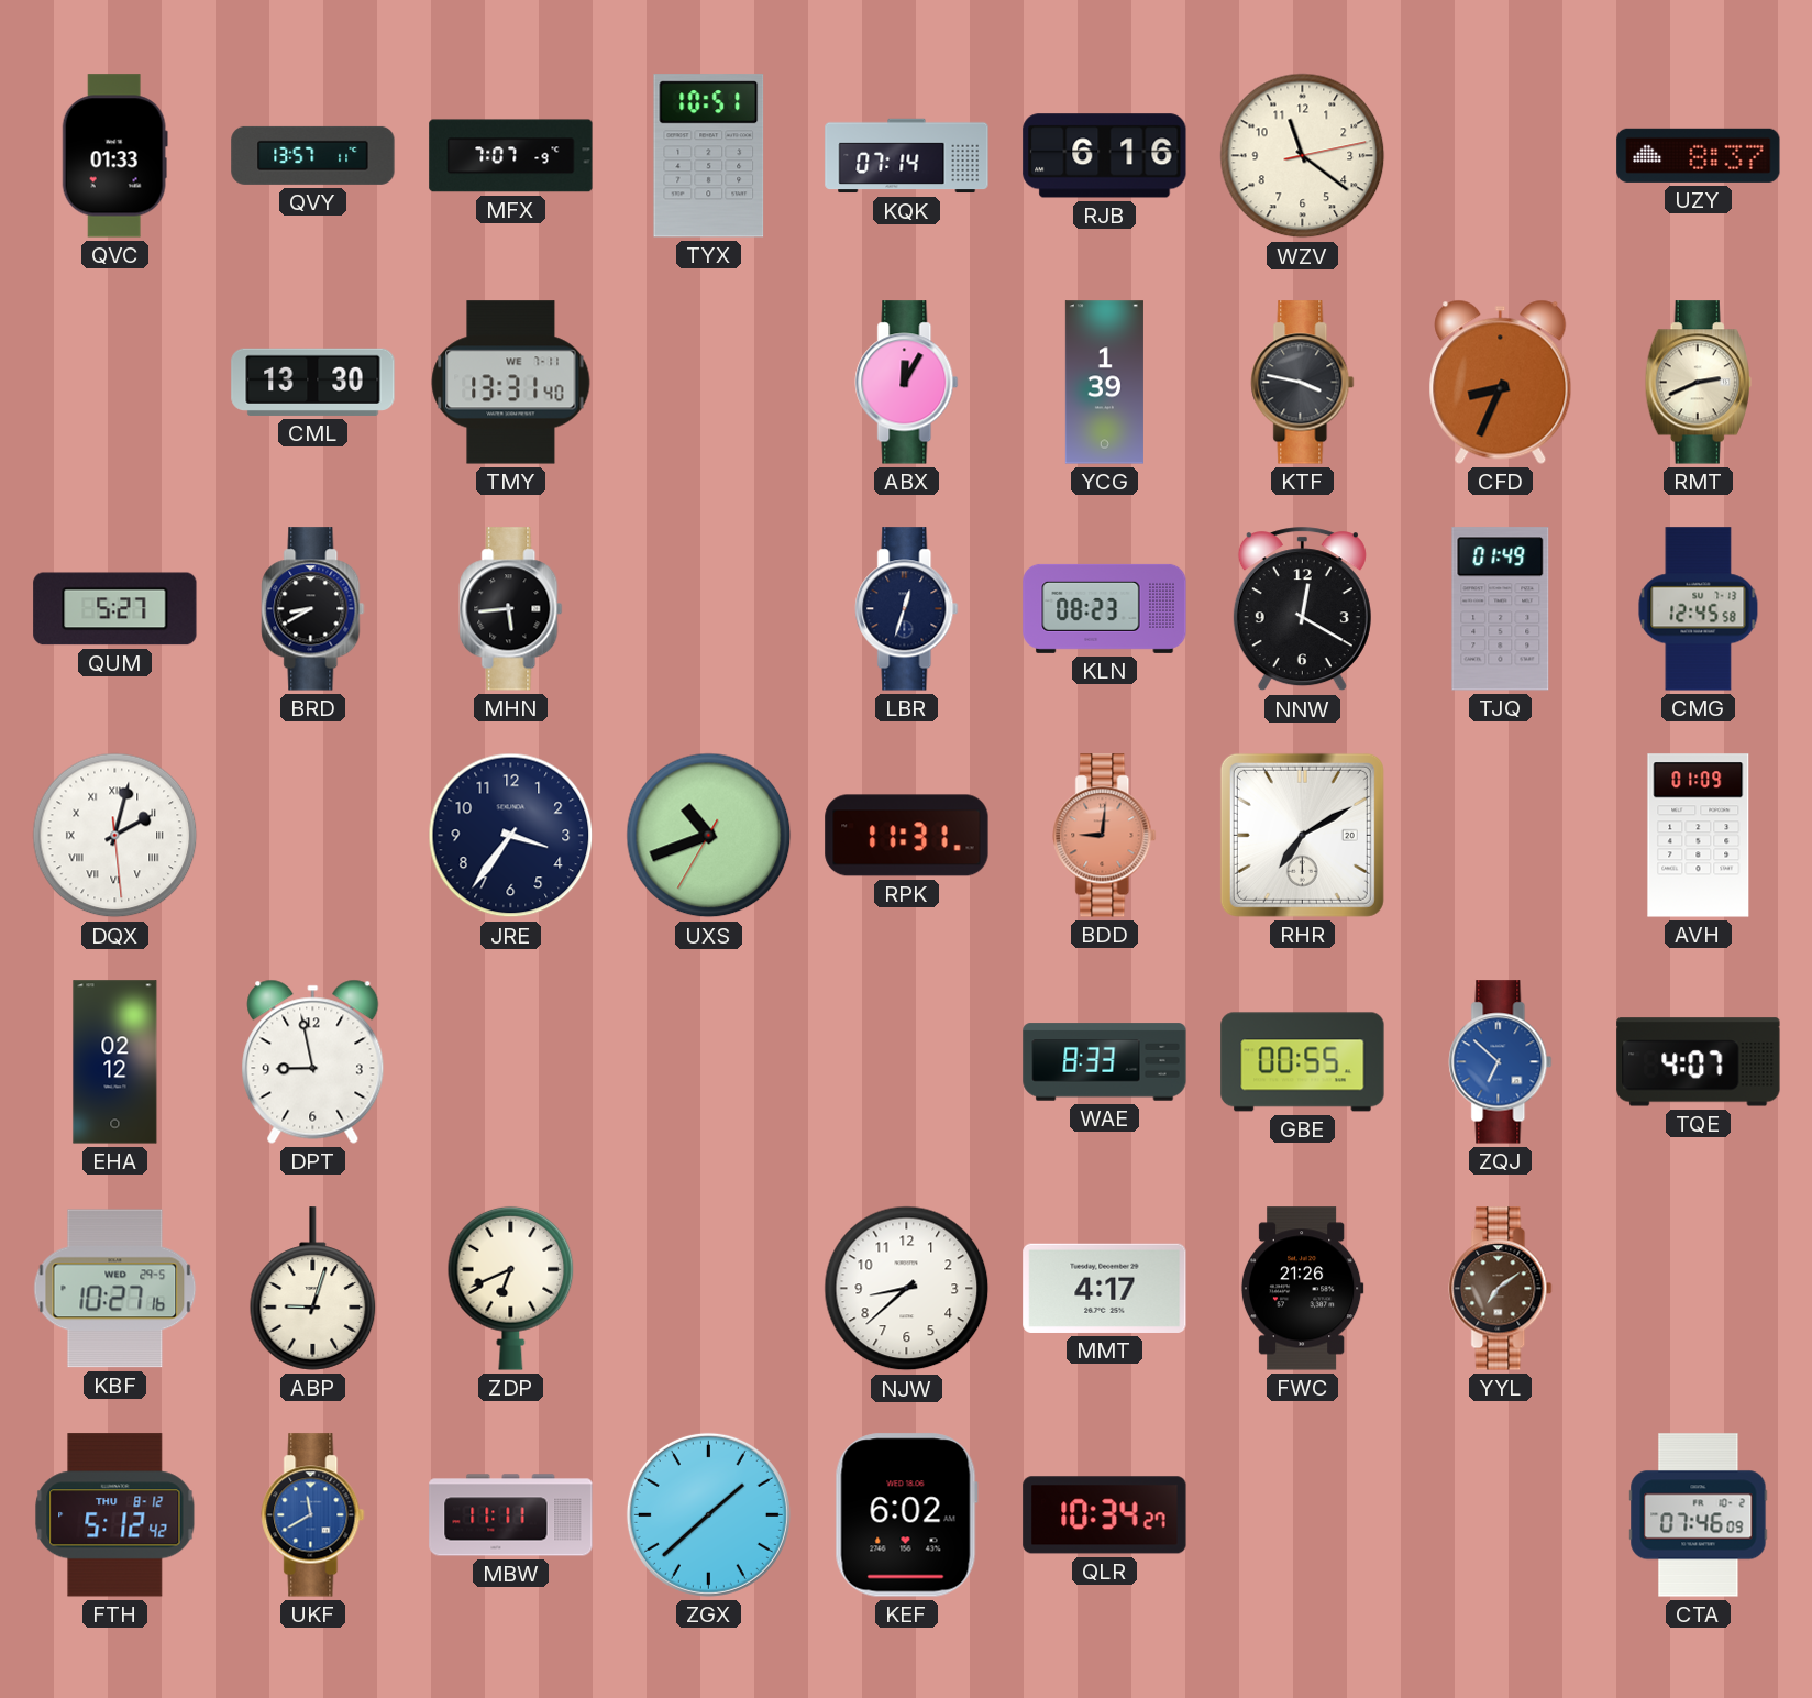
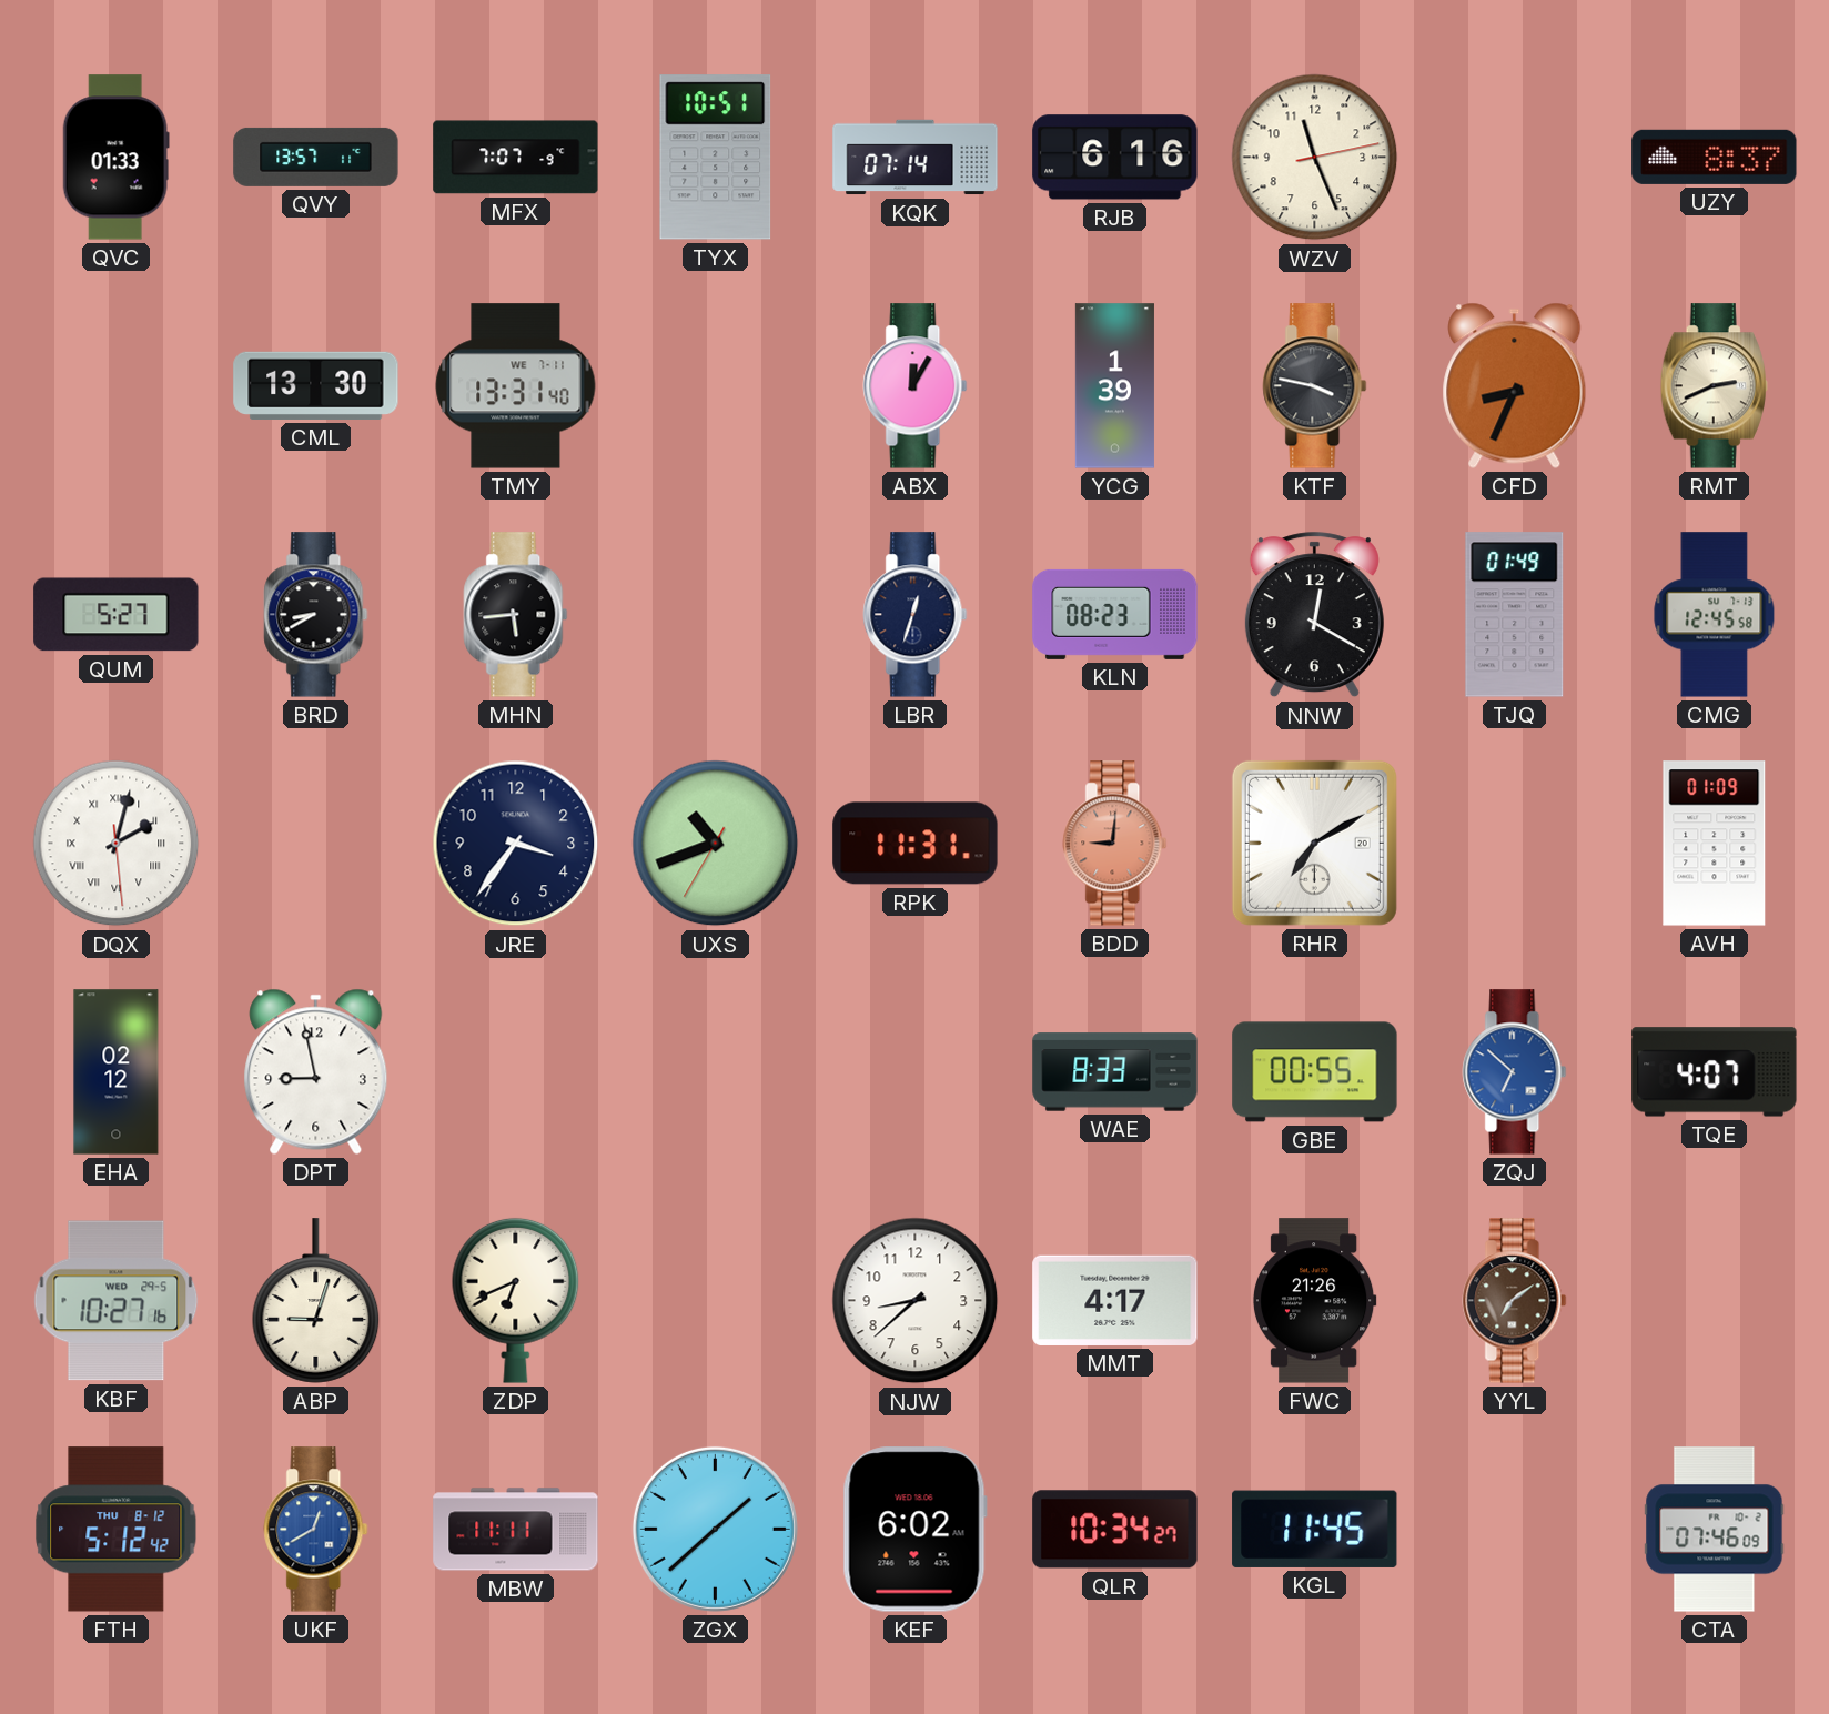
WZV: 11:21 -> 11:26 (1315, 158)
UKF: 11:40 -> 12:40 (316, 1530)
KGL: none -> 11:45 (1315, 1529)
